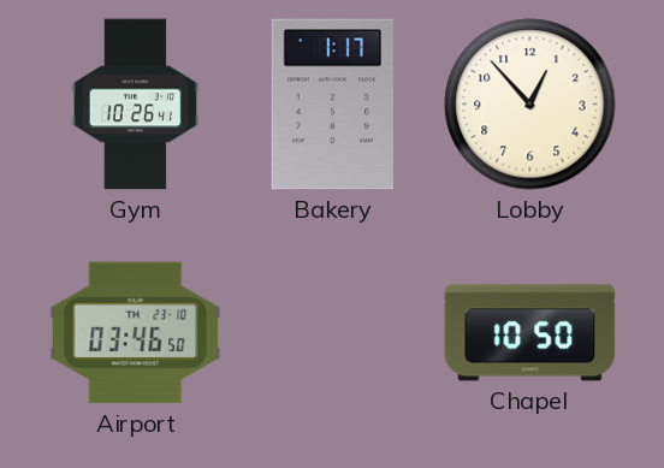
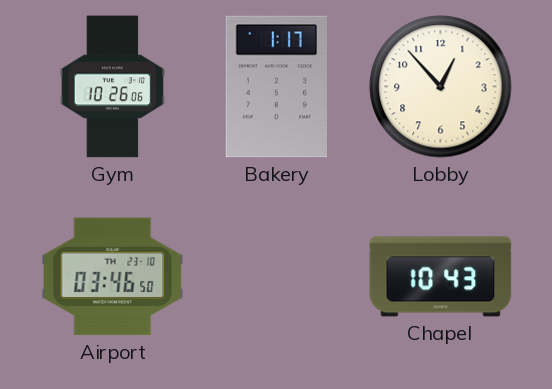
Gym: 10:26:41 -> 10:26:06 (113, 87)
Chapel: 10:50 -> 10:43 (441, 277)
